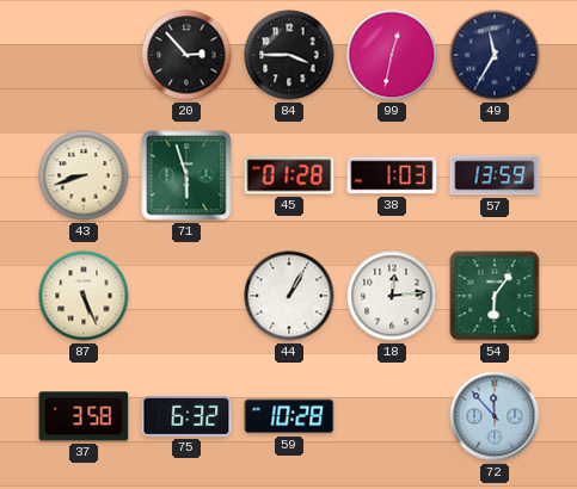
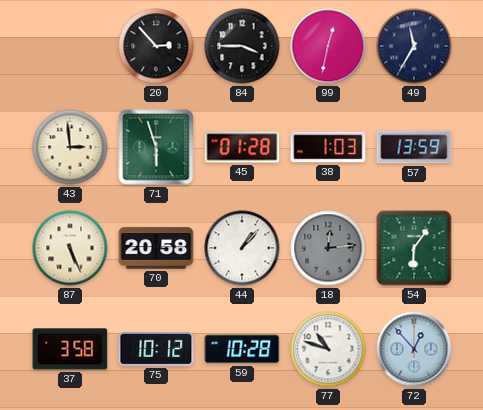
43: 8:42 -> 2:59 (70, 147)
70: none -> 20:58 (156, 248)
44: 1:05 -> 1:07 (242, 248)
18 dial: white -> grey (328, 248)
75: 6:32 -> 10:12 (156, 349)
77: none -> 10:48 (328, 349)
72: 11:53 -> 12:53 (414, 349)
